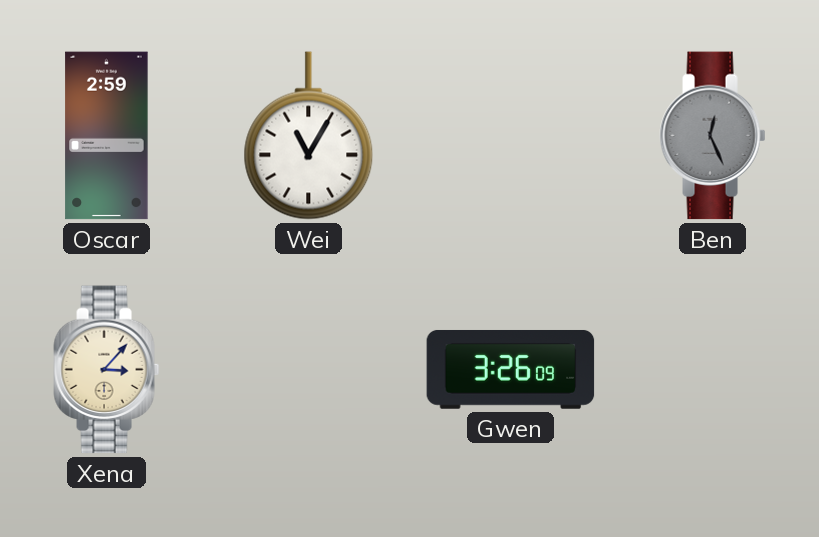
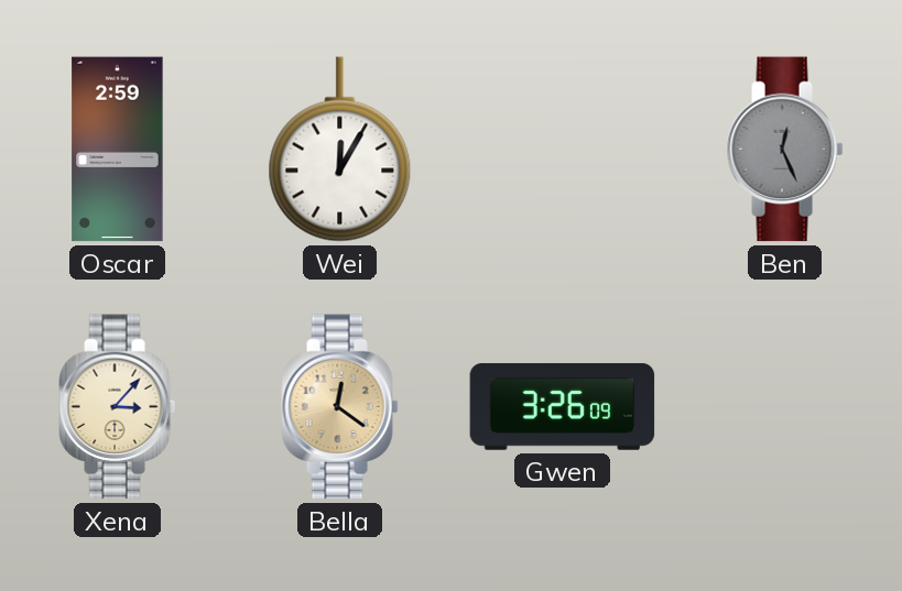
Wei: 11:05 -> 12:05 (340, 150)
Bella: none -> 12:21 (340, 407)
